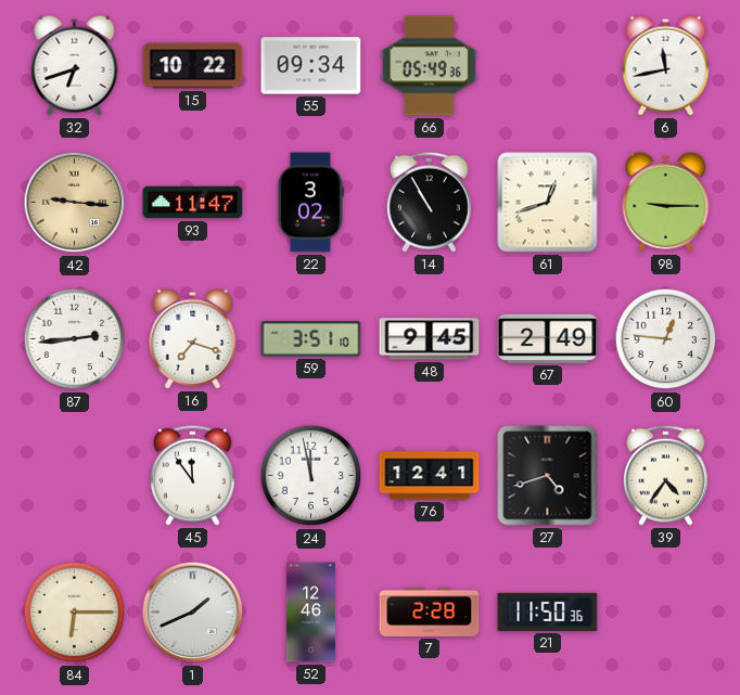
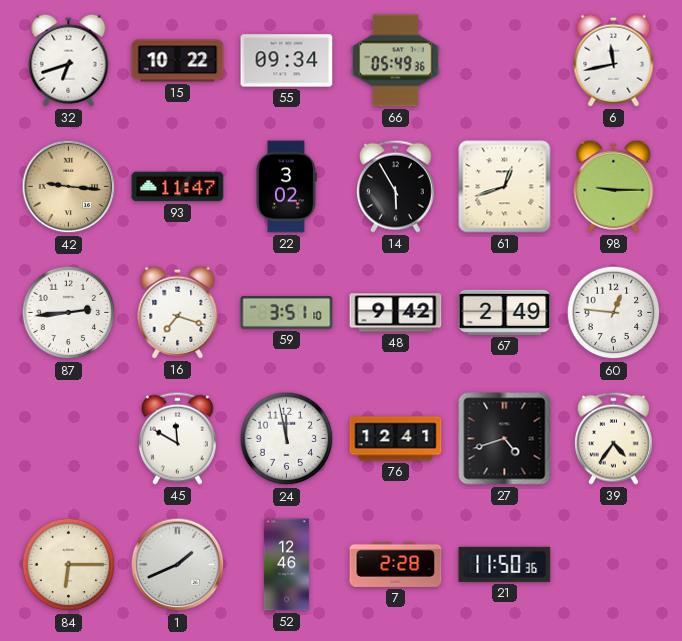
14: 10:55 -> 5:55 (395, 186)
48: 9:45 -> 9:42 (396, 313)
45: 11:54 -> 11:50 (177, 438)
